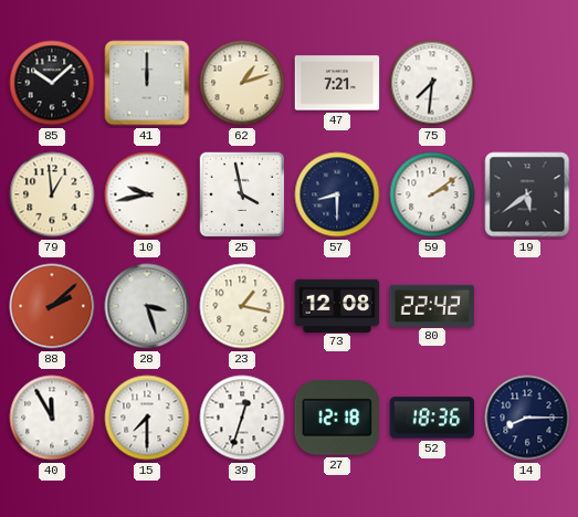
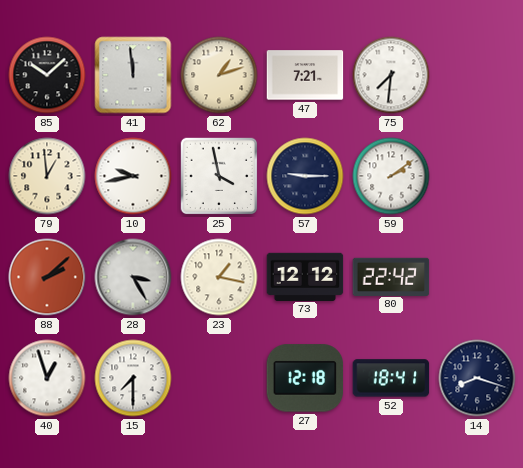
41: 12:00 -> 11:59 (133, 75)
57: 8:30 -> 9:15 (305, 176)
19: 5:39 -> none (527, 194)
28: 3:27 -> 3:25 (133, 277)
73: 12:08 -> 12:12 (305, 276)
40: 11:55 -> 12:57 (47, 378)
39: 12:33 -> none (242, 418)
52: 18:36 -> 18:41 (391, 378)
14: 8:15 -> 8:18 (477, 378)
